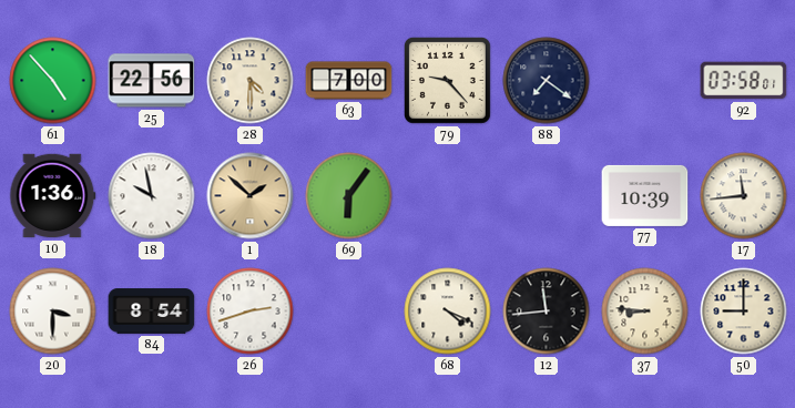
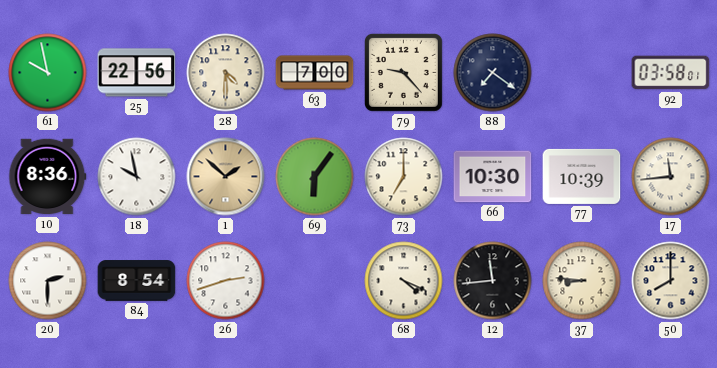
61: 4:53 -> 9:58 (48, 73)
10: 1:36 -> 8:36 (48, 177)
73: none -> 7:00 (404, 177)
66: none -> 10:30 (493, 177)
20: 3:30 -> 2:30 (48, 281)
50: 9:00 -> 8:00 (671, 281)
